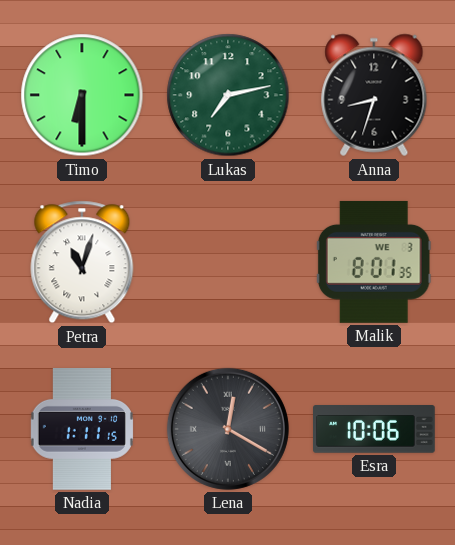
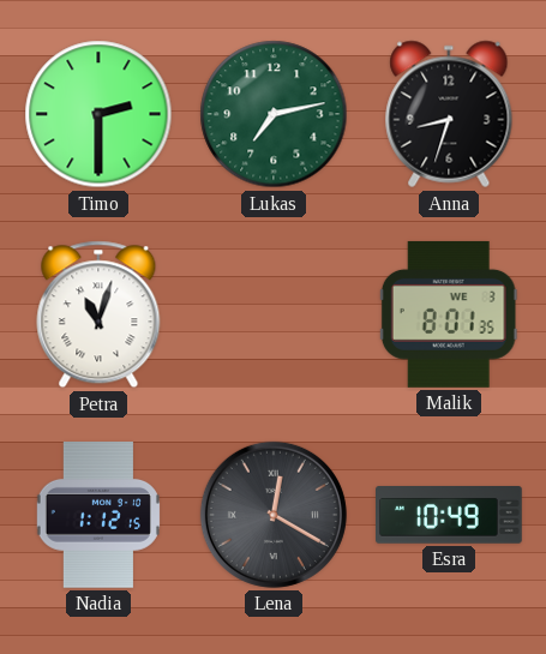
Timo: 6:30 -> 2:30 (98, 114)
Nadia: 1:11 -> 1:12 (98, 516)
Esra: 10:06 -> 10:49 (450, 516)
